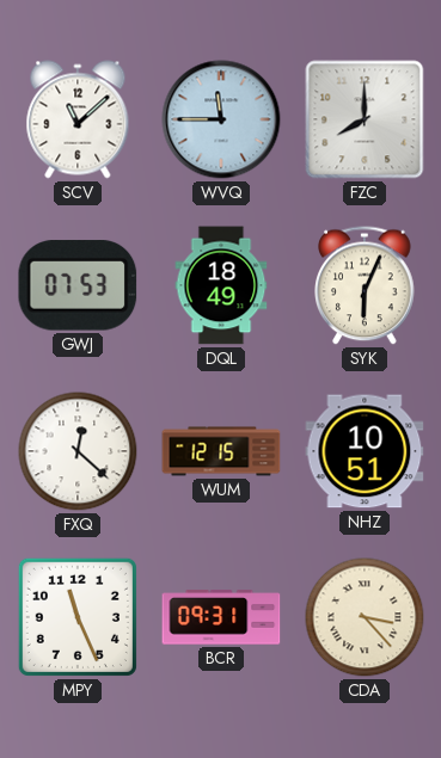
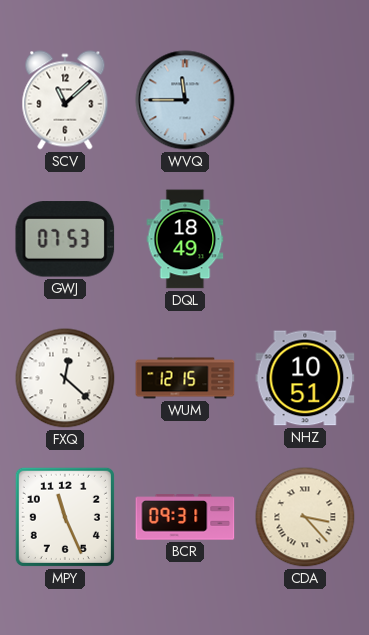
FZC: 8:00 -> none (365, 119)
SYK: 6:04 -> none (365, 285)
